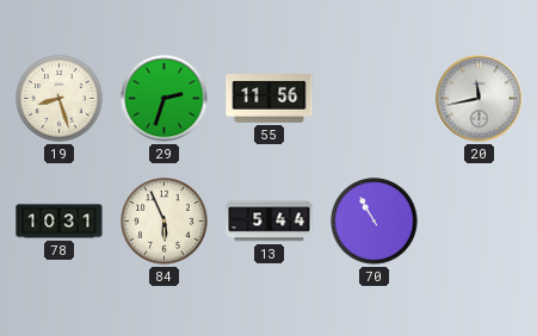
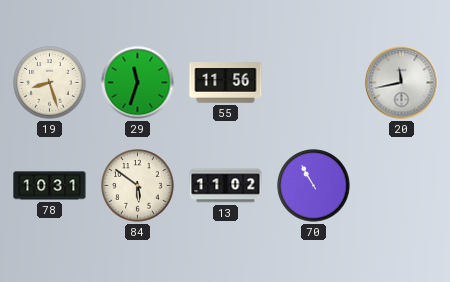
29: 2:33 -> 11:33 (138, 83)
84: 5:56 -> 5:51 (138, 186)
13: 5:44 -> 11:02 (226, 186)
